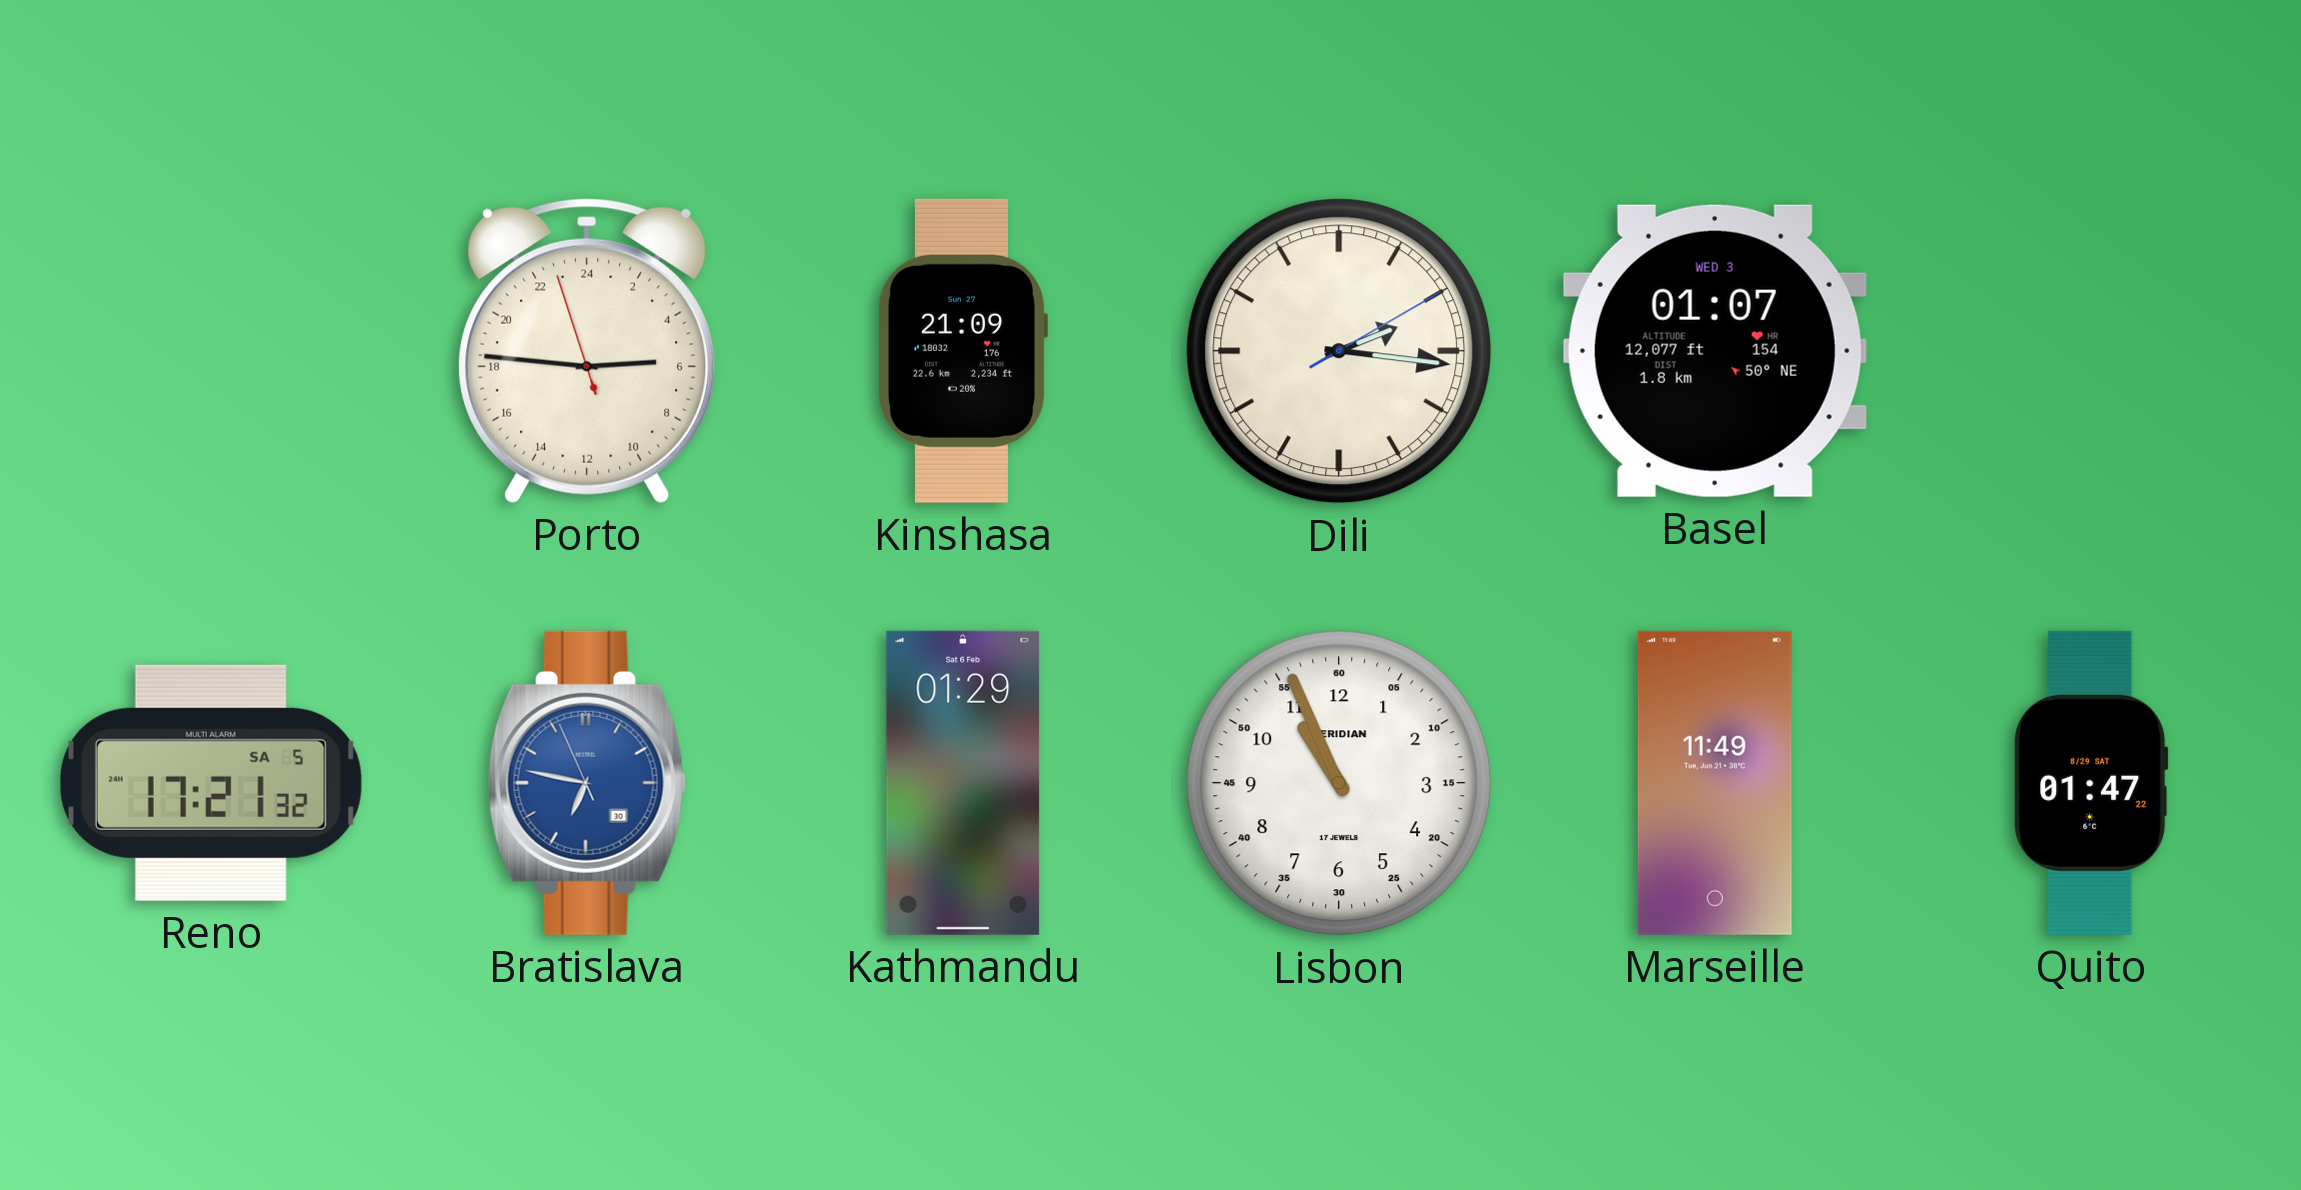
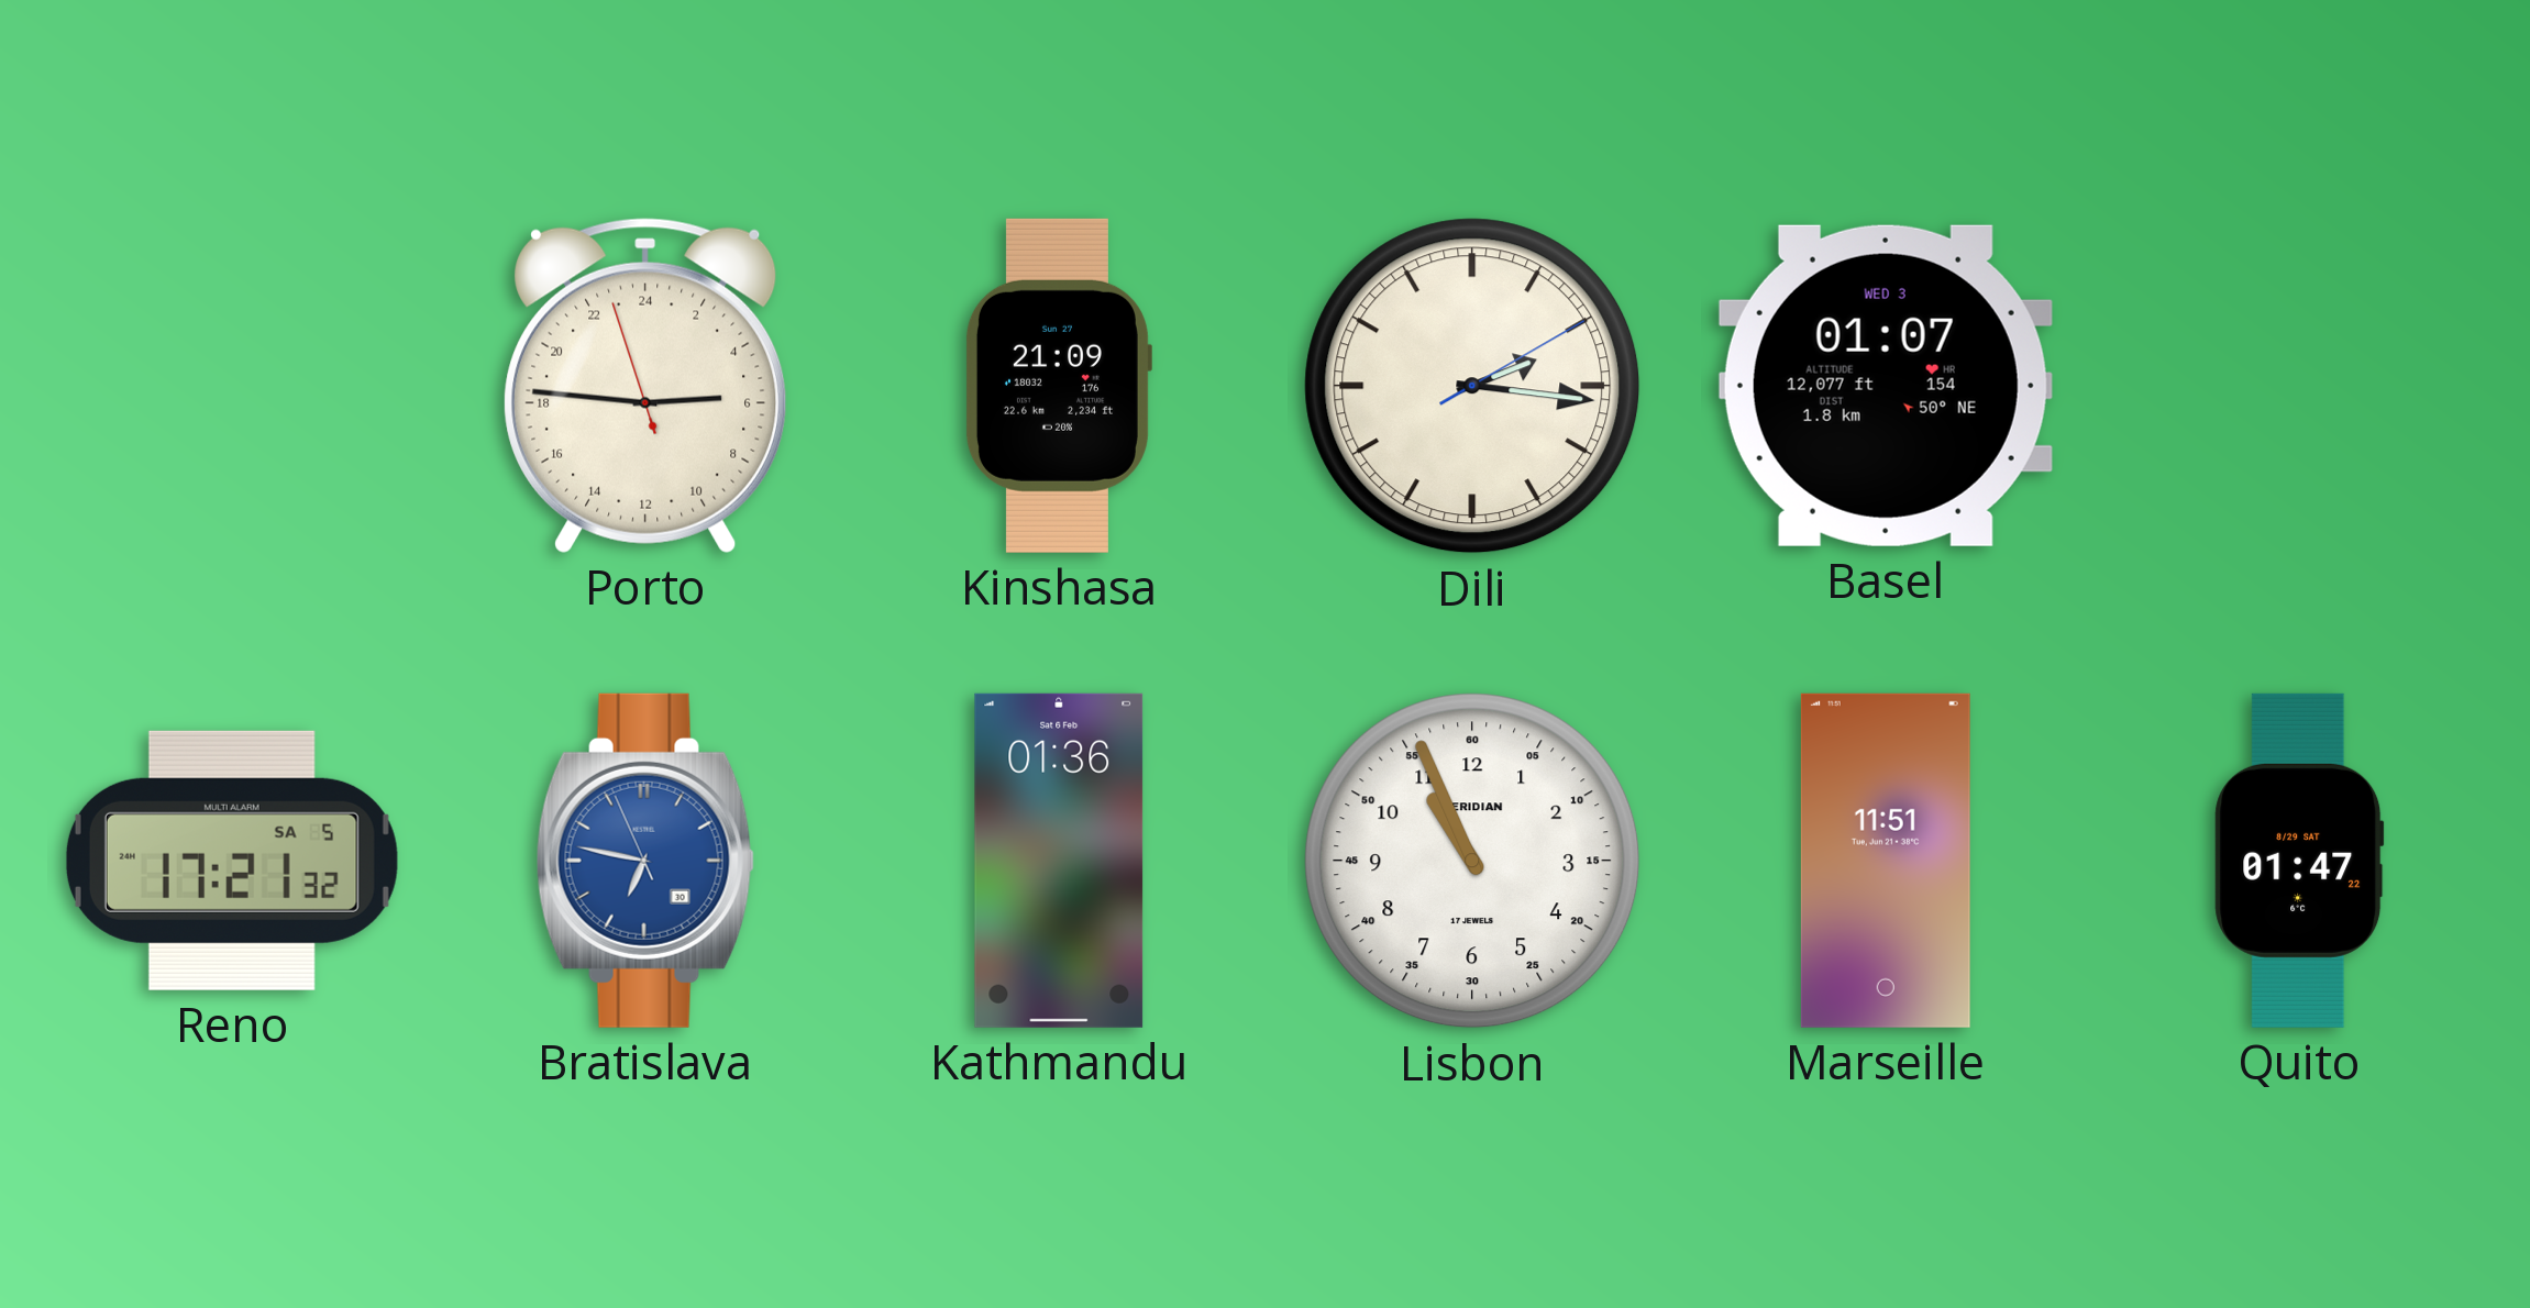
Kathmandu: 01:29 -> 01:36 (1059, 861)
Marseille: 11:49 -> 11:51 (1886, 861)
